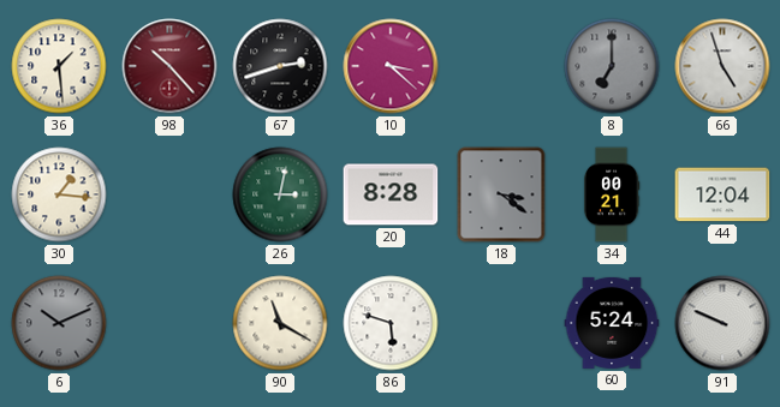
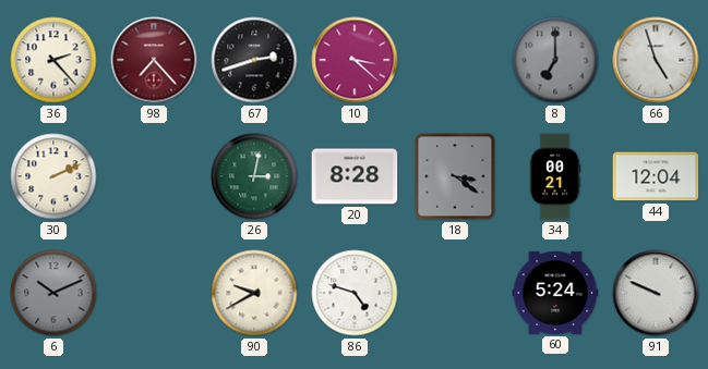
36: 1:29 -> 2:23 (53, 60)
98: 10:23 -> 7:23 (154, 60)
30: 1:16 -> 2:11 (53, 176)
90: 11:20 -> 9:40 (254, 293)
86: 5:48 -> 4:48 (355, 293)
